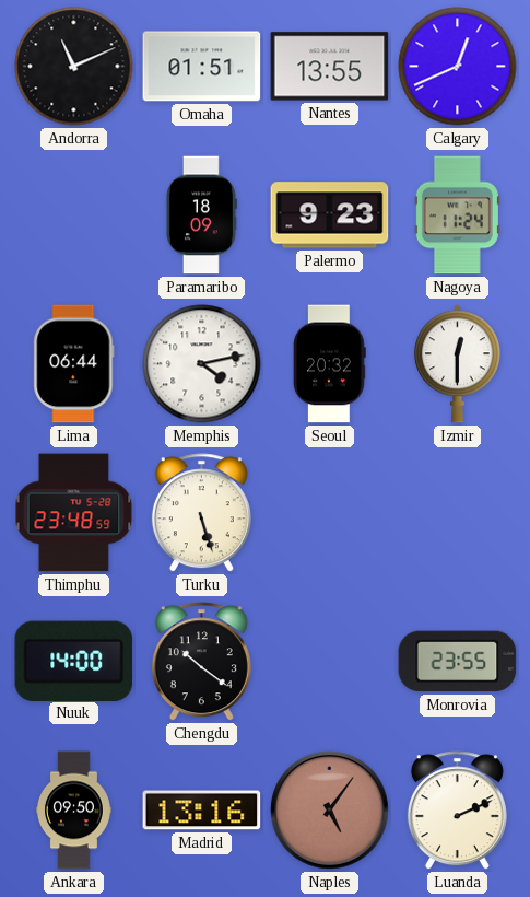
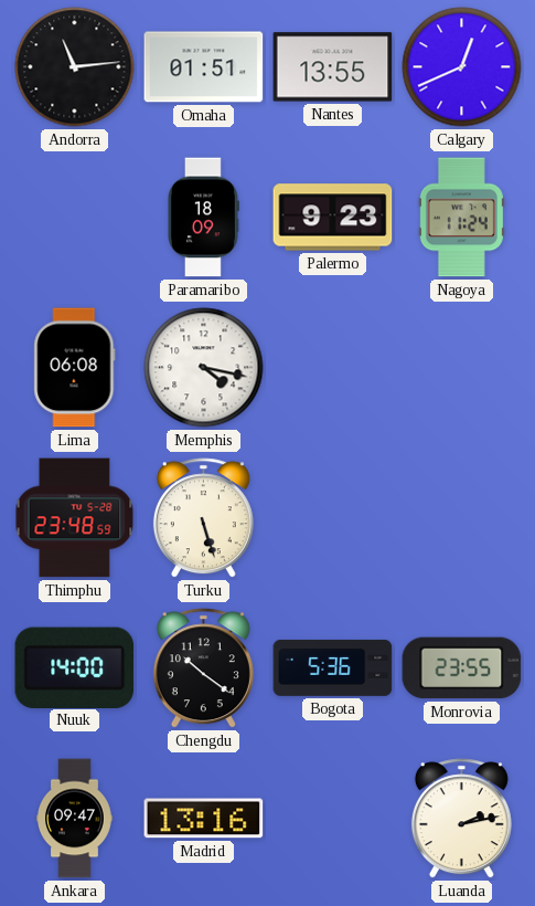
Andorra: 11:11 -> 11:14 (75, 67)
Lima: 06:44 -> 06:08 (75, 368)
Memphis: 4:13 -> 4:17 (204, 368)
Seoul: 20:32 -> none (329, 364)
Izmir: 12:30 -> none (457, 364)
Bogota: none -> 5:36 (333, 667)
Ankara: 09:50 -> 09:47 (75, 819)
Naples: 5:06 -> none (330, 811)
Luanda: 2:11 -> 2:13 (461, 819)
